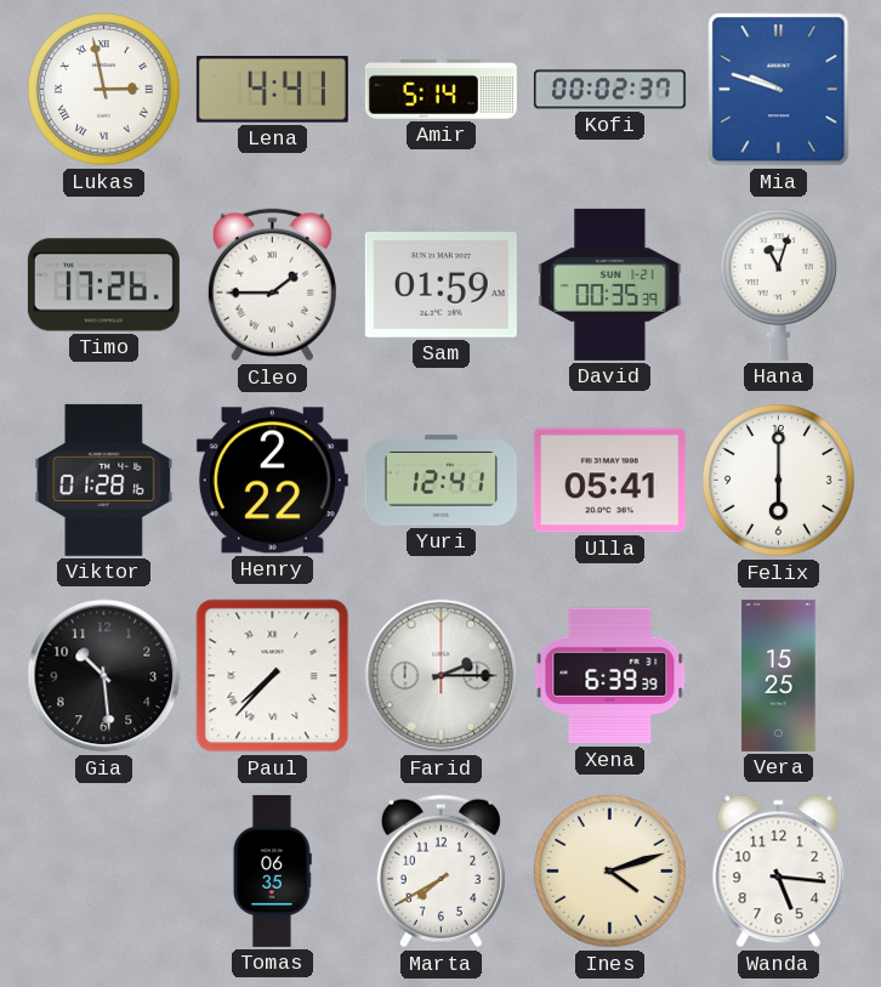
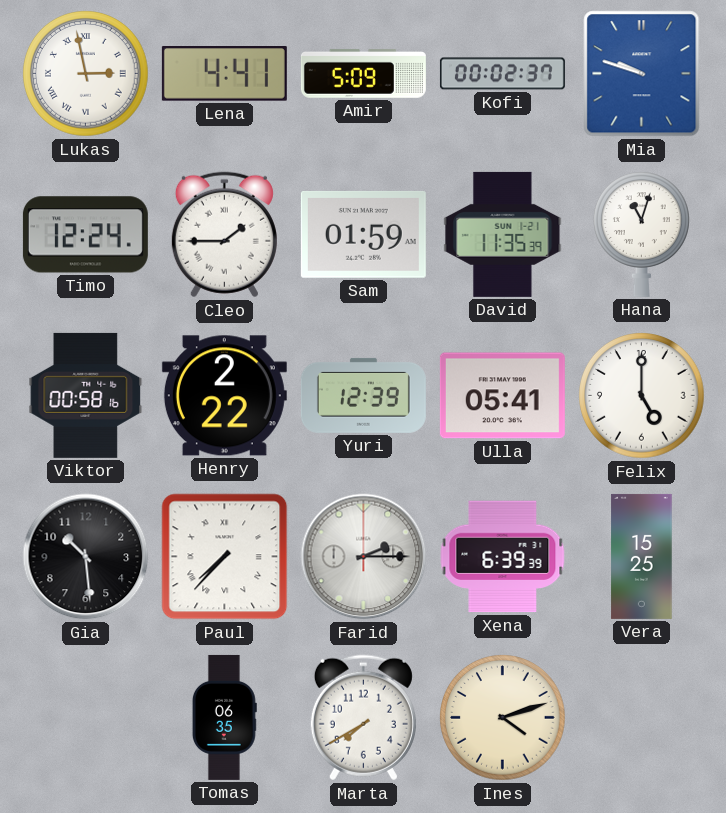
Amir: 5:14 -> 5:09 (363, 73)
Timo: 17:26 -> 12:24 (85, 235)
David: 00:35 -> 11:35 (503, 234)
Viktor: 01:28 -> 00:58 (86, 395)
Yuri: 12:41 -> 12:39 (363, 395)
Felix: 6:00 -> 5:00 (642, 396)
Wanda: 5:16 -> none (779, 872)
